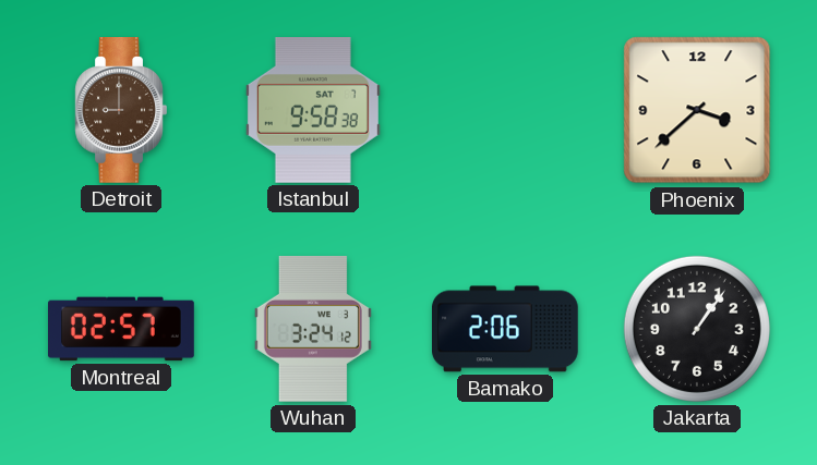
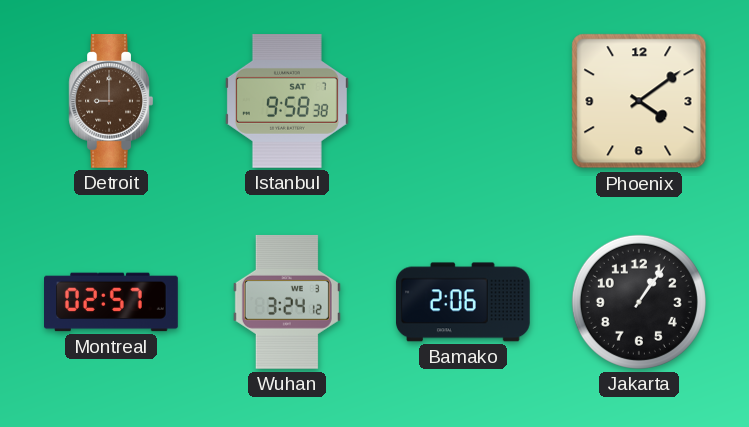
Phoenix: 3:38 -> 4:09 (639, 101)
